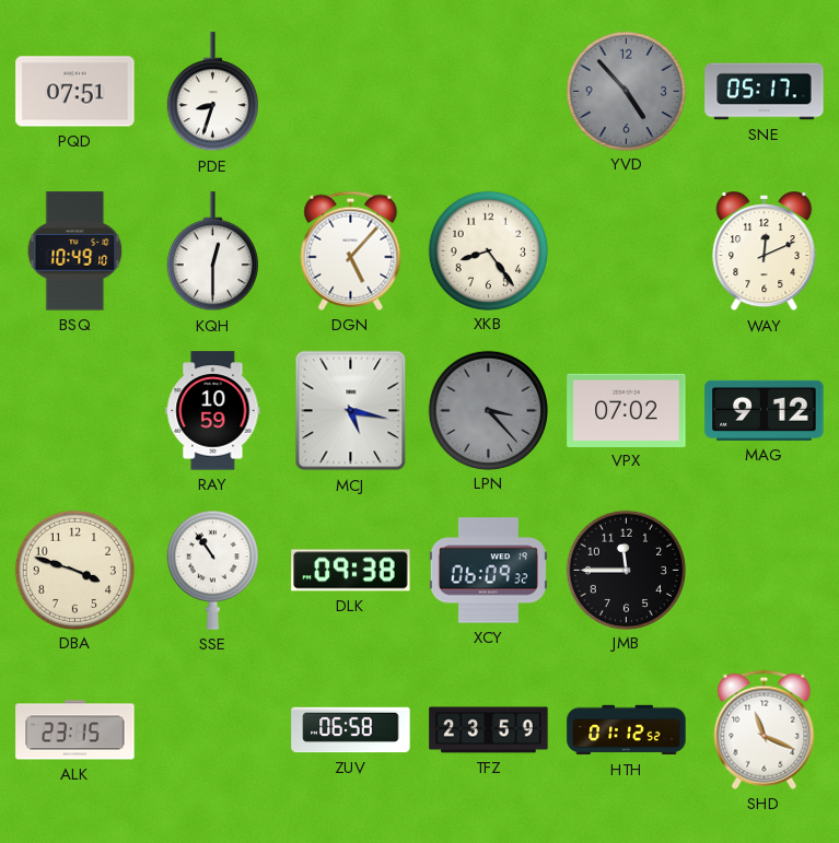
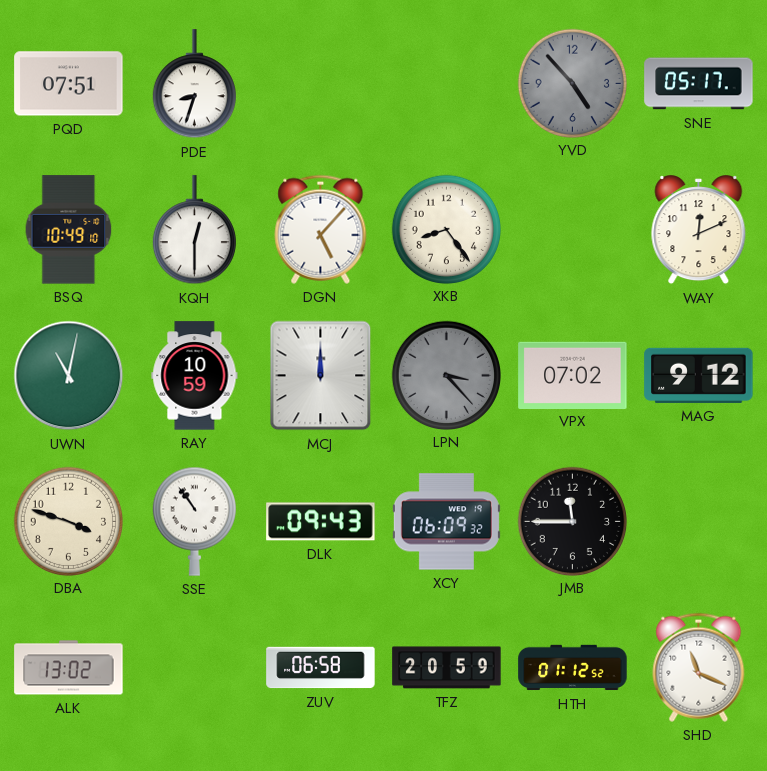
UWN: none -> 11:02 (69, 376)
MCJ: 5:17 -> 12:00 (321, 376)
DLK: 09:38 -> 09:43 (321, 522)
ALK: 23:15 -> 13:02 (69, 668)
TFZ: 23:59 -> 20:59 (447, 668)
